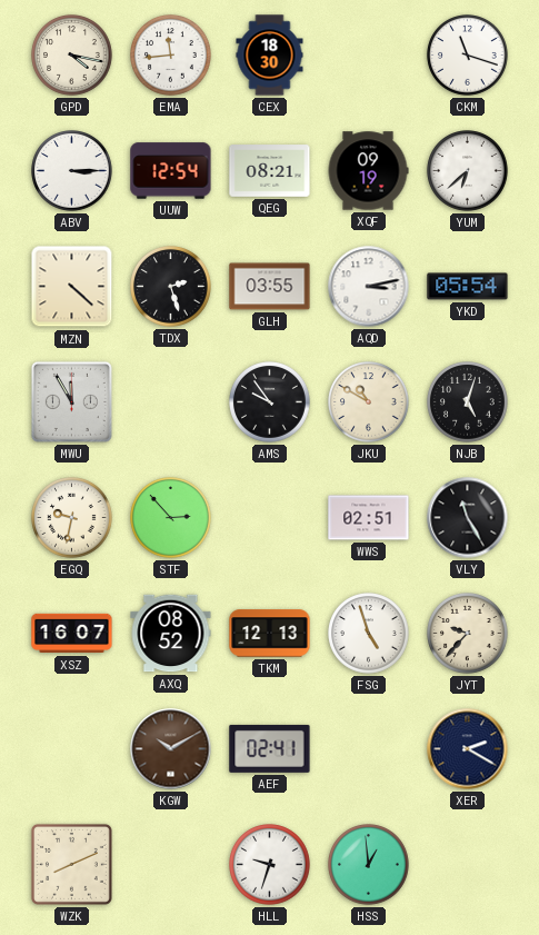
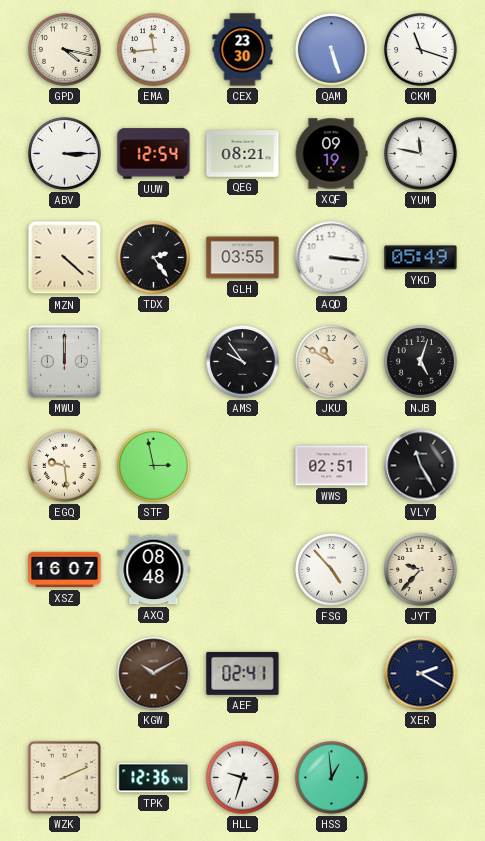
CEX: 18:30 -> 23:30 (243, 50)
QAM: none -> 5:27 (332, 50)
YUM: 6:38 -> 11:47 (421, 154)
TDX: 2:27 -> 2:24 (154, 258)
AQD: 3:13 -> 3:16 (332, 258)
YKD: 05:54 -> 05:49 (421, 258)
MWU: 11:55 -> 12:00 (64, 361)
EGQ: 9:32 -> 9:29 (65, 466)
STF: 2:53 -> 2:58 (154, 466)
AXQ: 08:52 -> 08:48 (154, 570)
TKM: 12:13 -> none (270, 634)
FSG: 4:57 -> 4:53 (332, 570)
WZK: 8:11 -> 2:11 (64, 777)
TPK: none -> 12:36 (154, 778)
